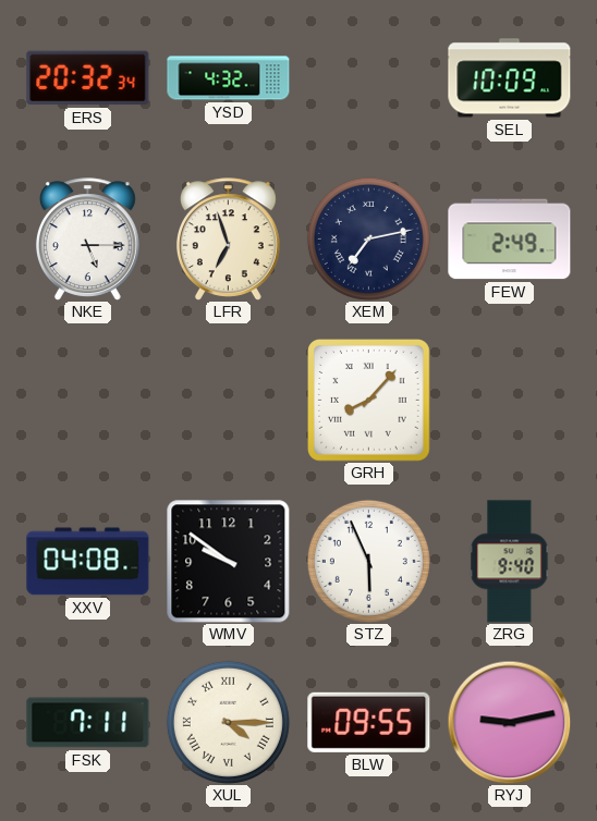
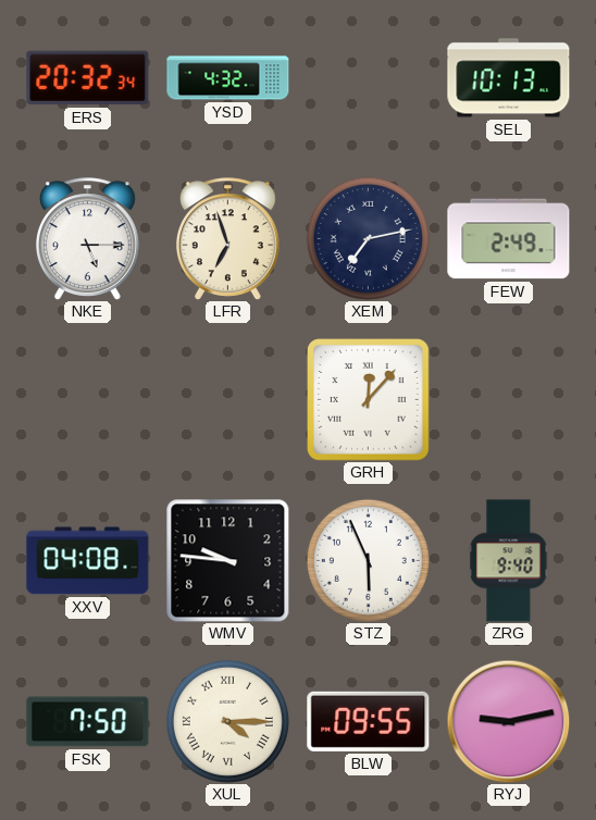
SEL: 10:09 -> 10:13 (509, 78)
GRH: 8:07 -> 12:07 (369, 400)
WMV: 9:51 -> 9:46 (228, 561)
FSK: 7:11 -> 7:50 (88, 722)
